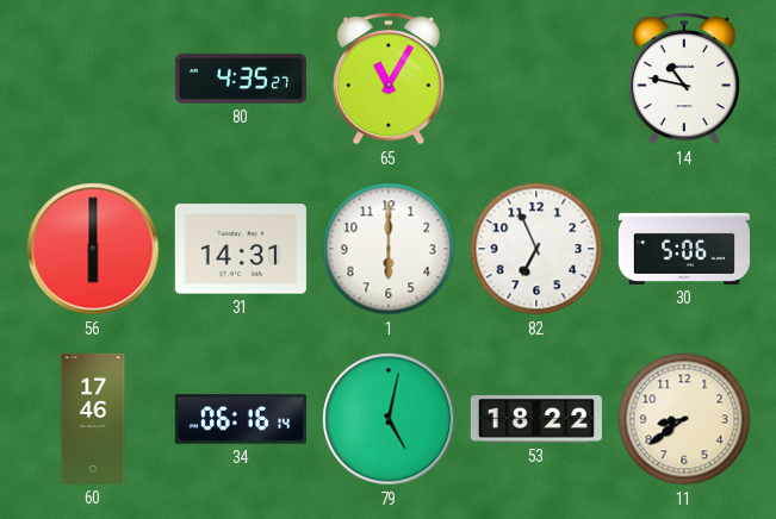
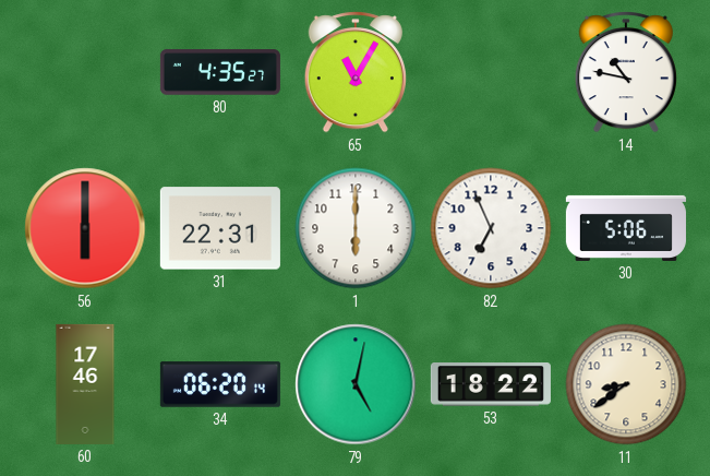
31: 14:31 -> 22:31 (220, 228)
34: 06:16 -> 06:20 (220, 384)
